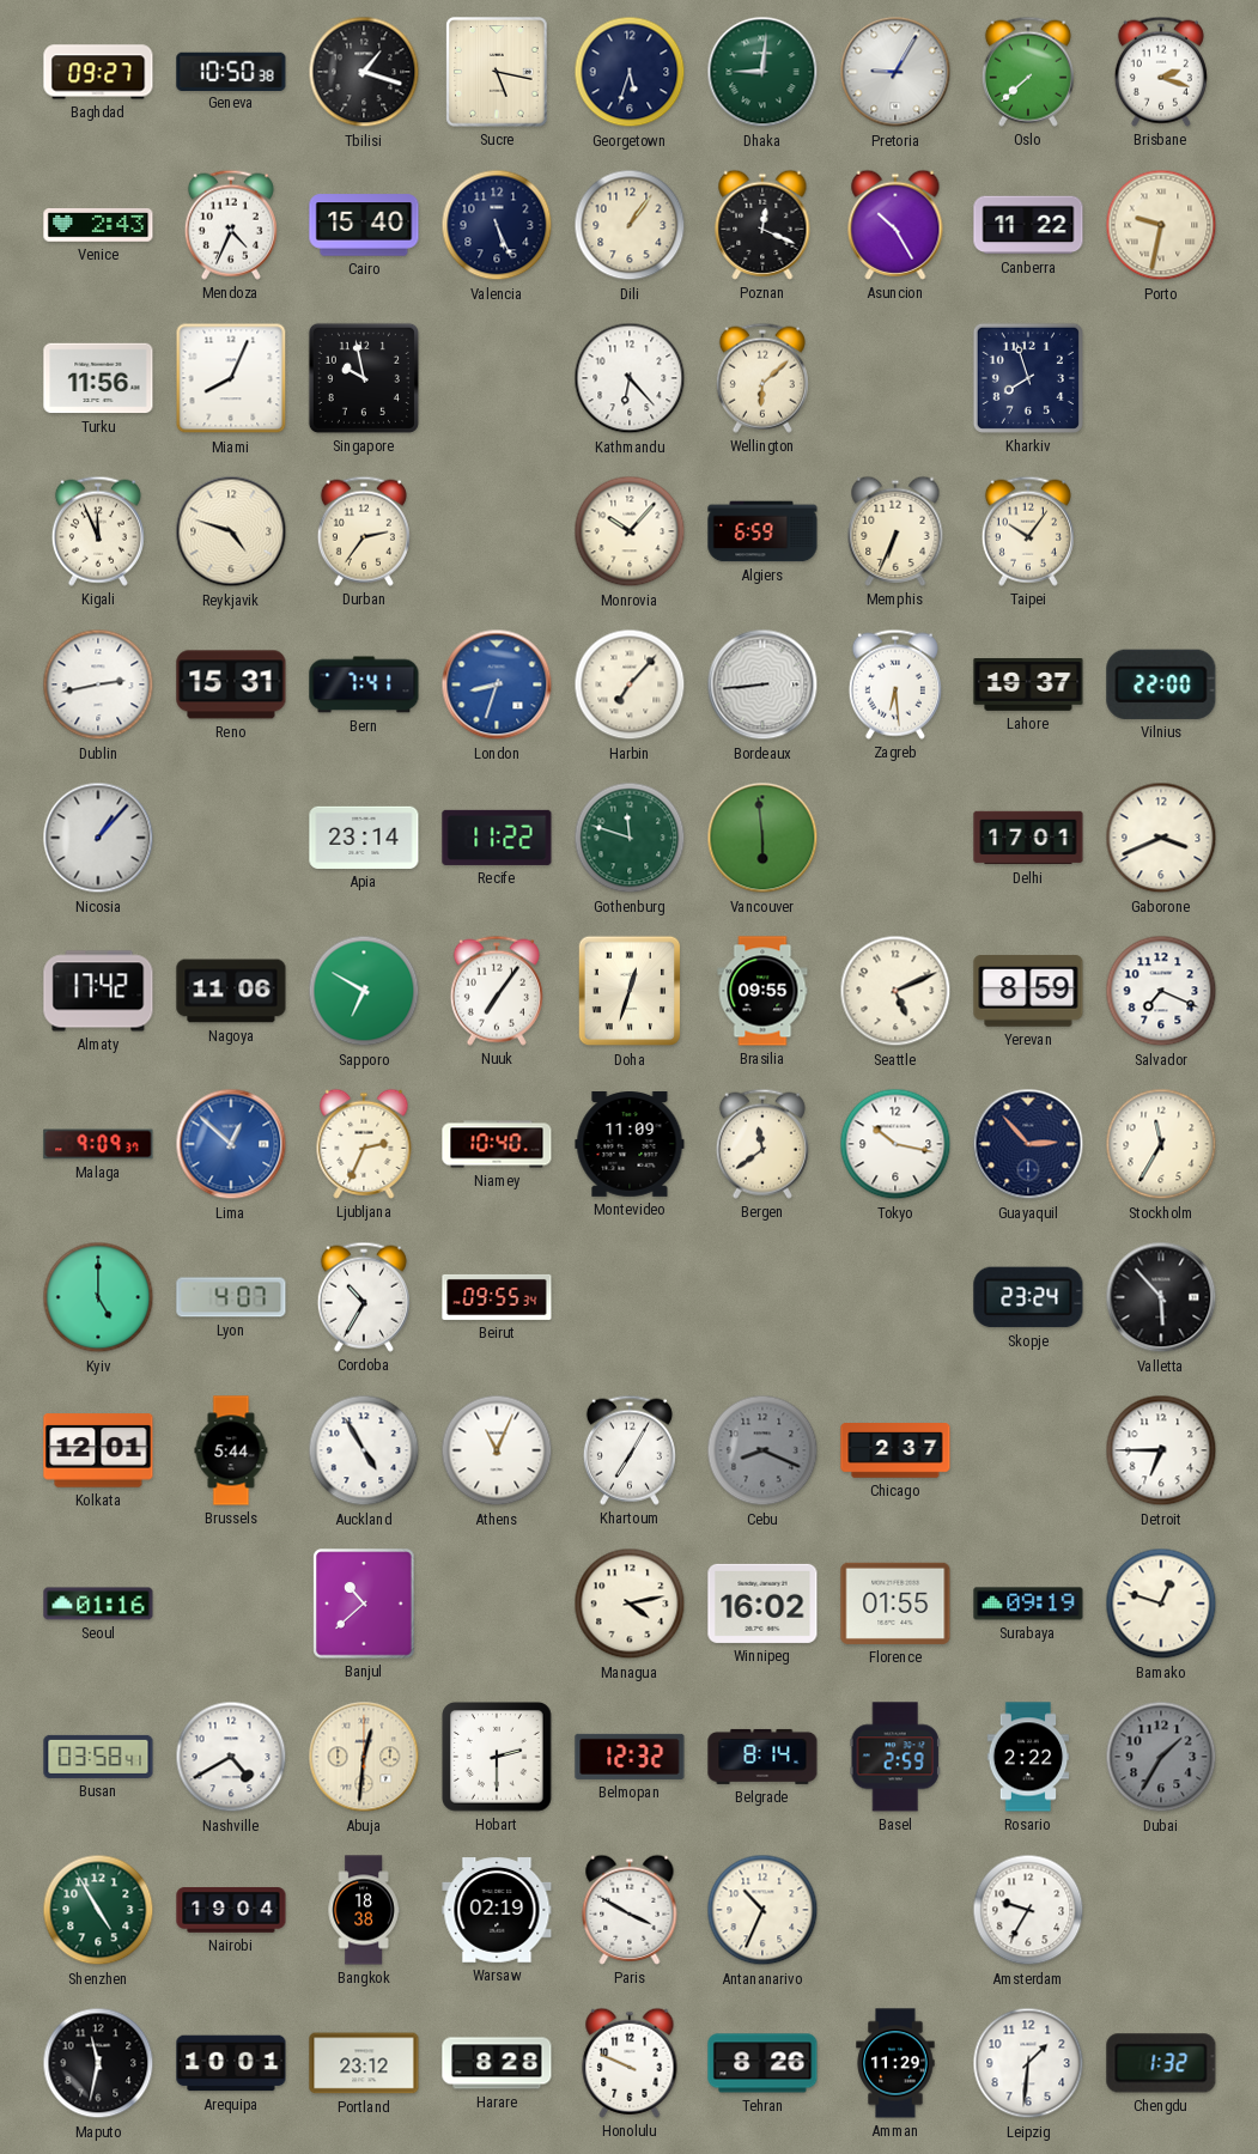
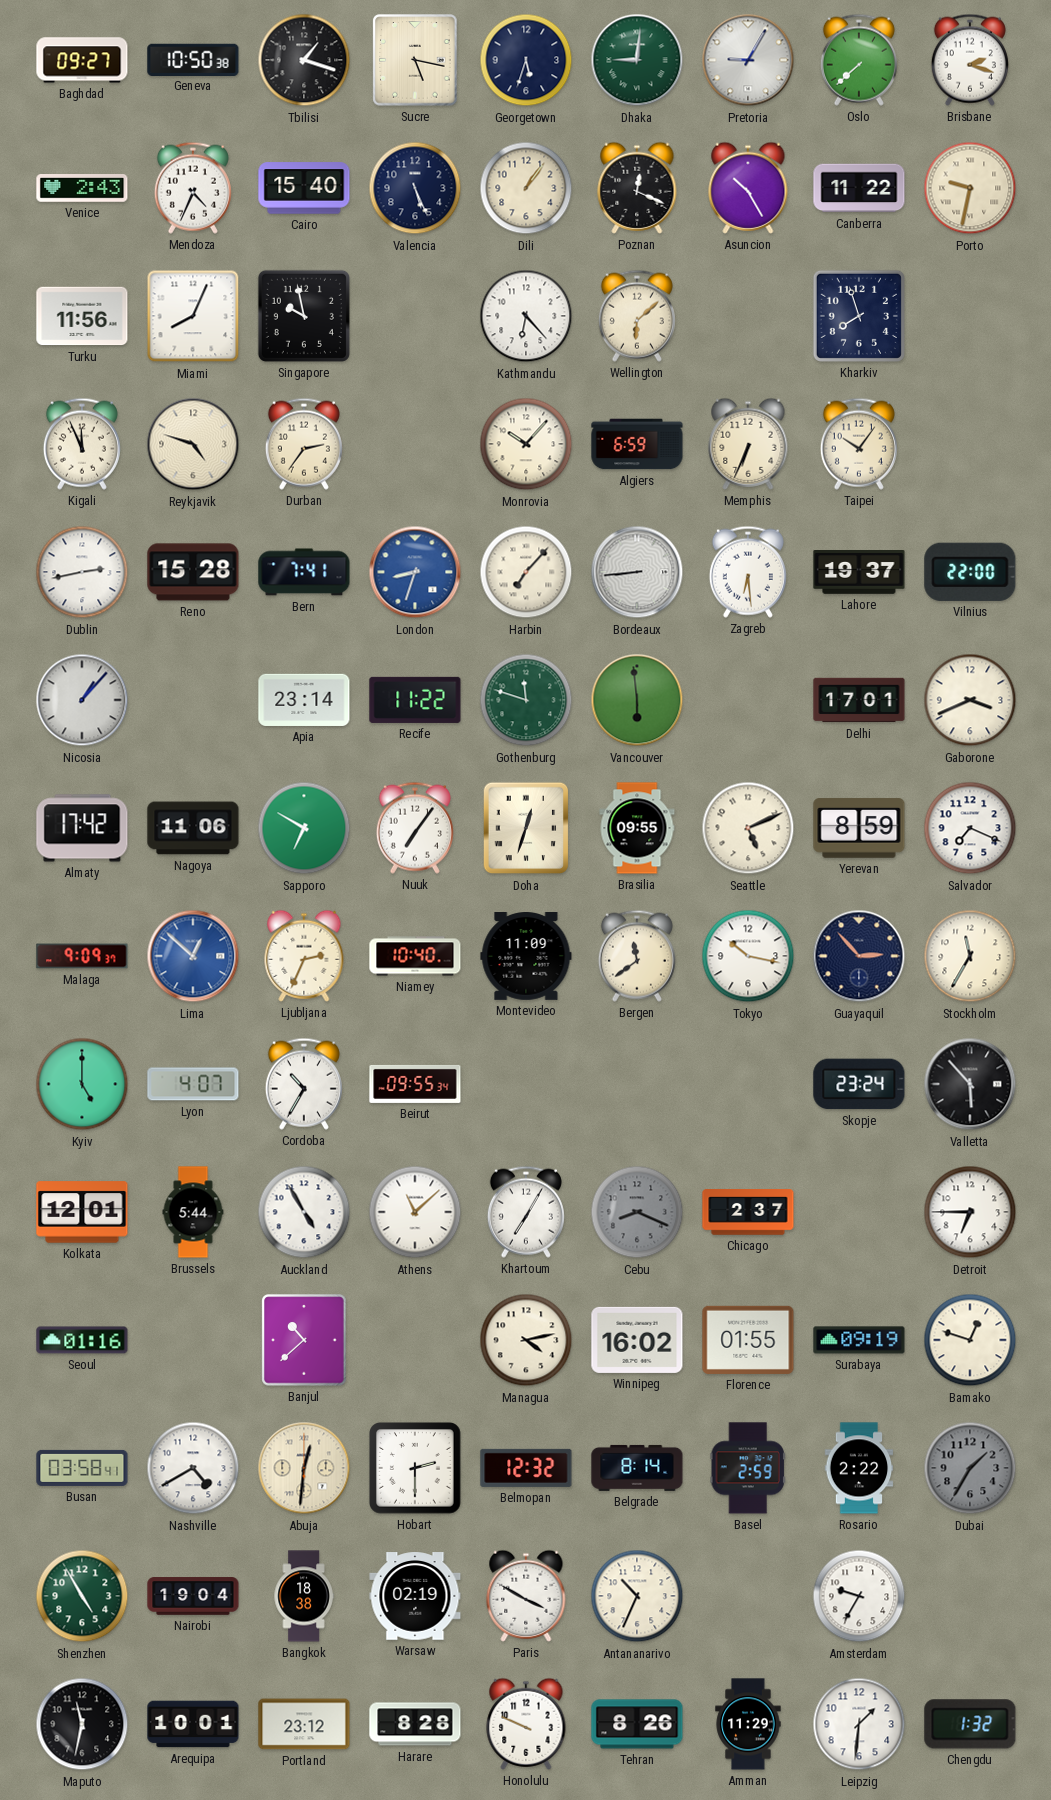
Reno: 15:31 -> 15:28 (193, 572)
Athens: 11:04 -> 11:08 (415, 1212)
